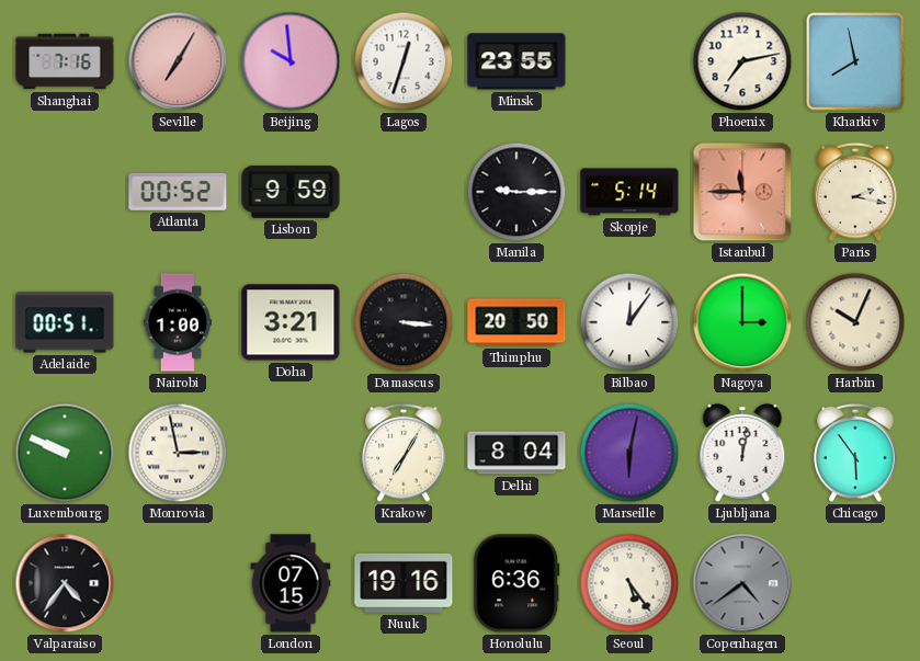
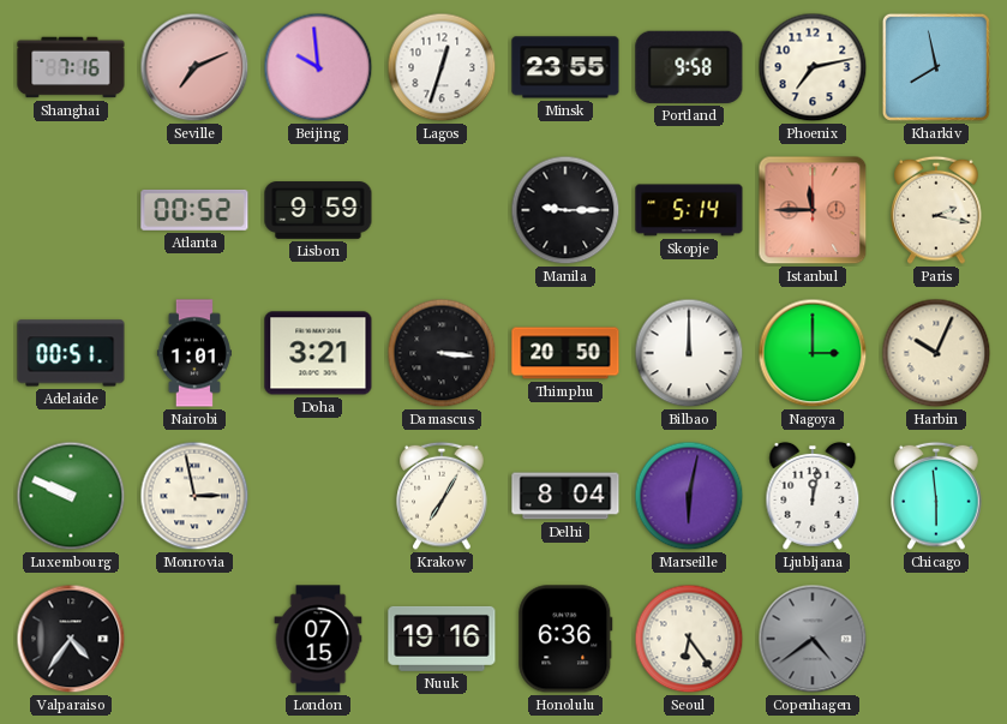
Seville: 7:05 -> 7:11 (194, 67)
Portland: none -> 9:58 (689, 67)
Nairobi: 1:00 -> 1:01 (194, 353)
Bilbao: 12:06 -> 12:00 (689, 353)
Chicago: 5:54 -> 5:59 (936, 496)
Seoul: 5:24 -> 6:24 (689, 639)
